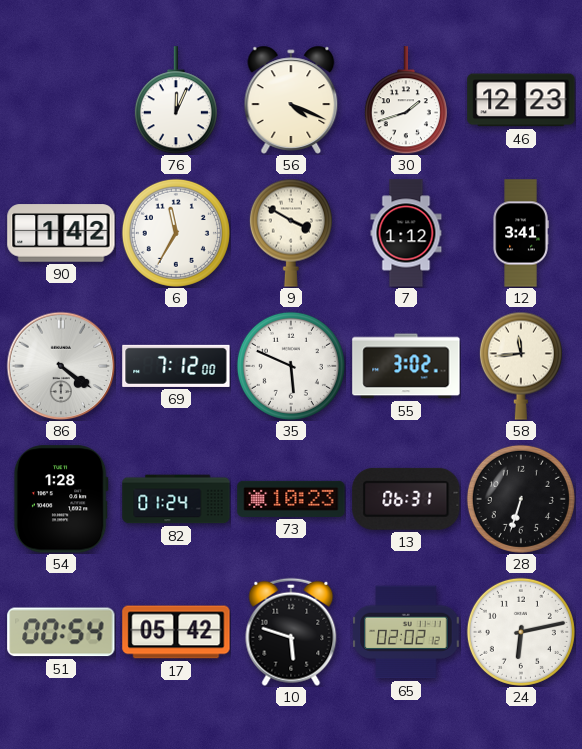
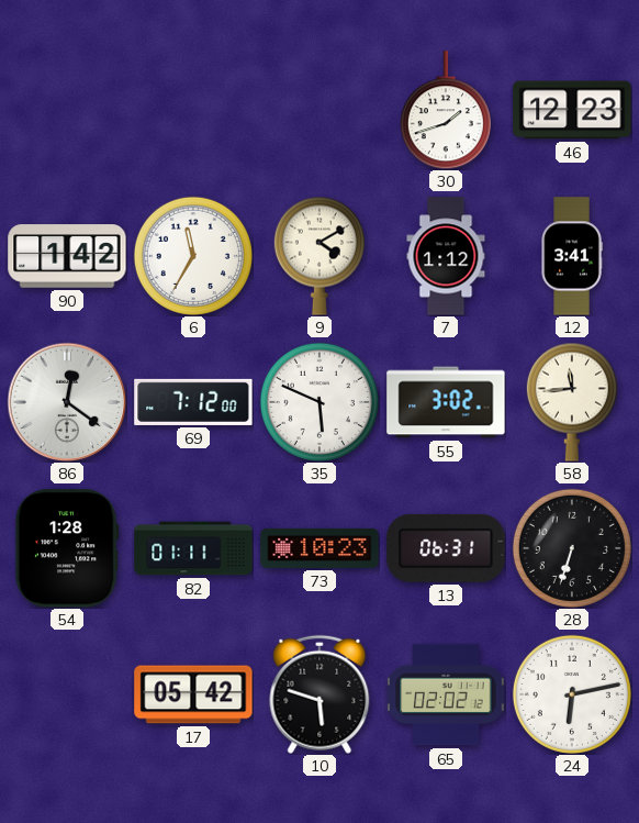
76: 12:04 -> none (176, 100)
56: 4:19 -> none (291, 100)
9: 3:50 -> 4:10 (319, 256)
86: 4:21 -> 12:21 (67, 402)
82: 01:24 -> 01:11 (193, 548)
51: 00:54 -> none (61, 632)
